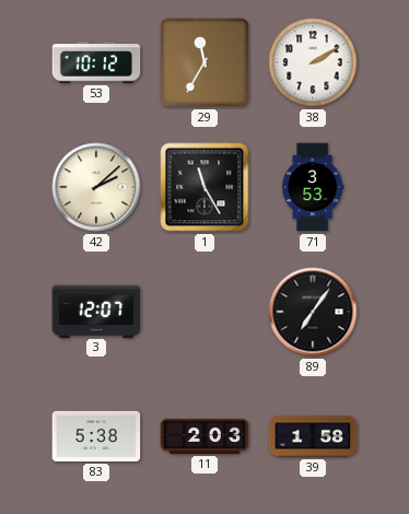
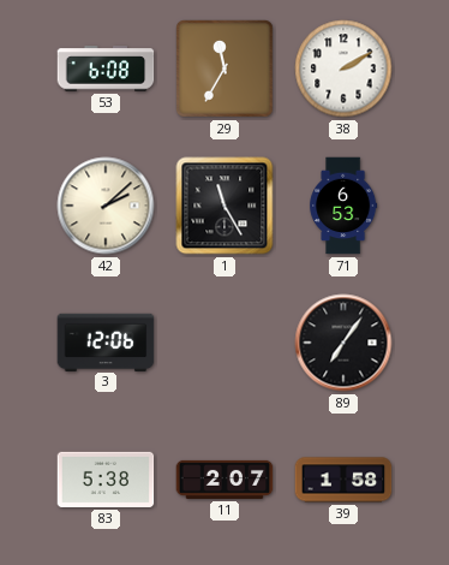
53: 10:12 -> 6:08 (106, 69)
71: 3:53 -> 6:53 (343, 206)
3: 12:07 -> 12:06 (106, 341)
11: 2:03 -> 2:07 (224, 480)
